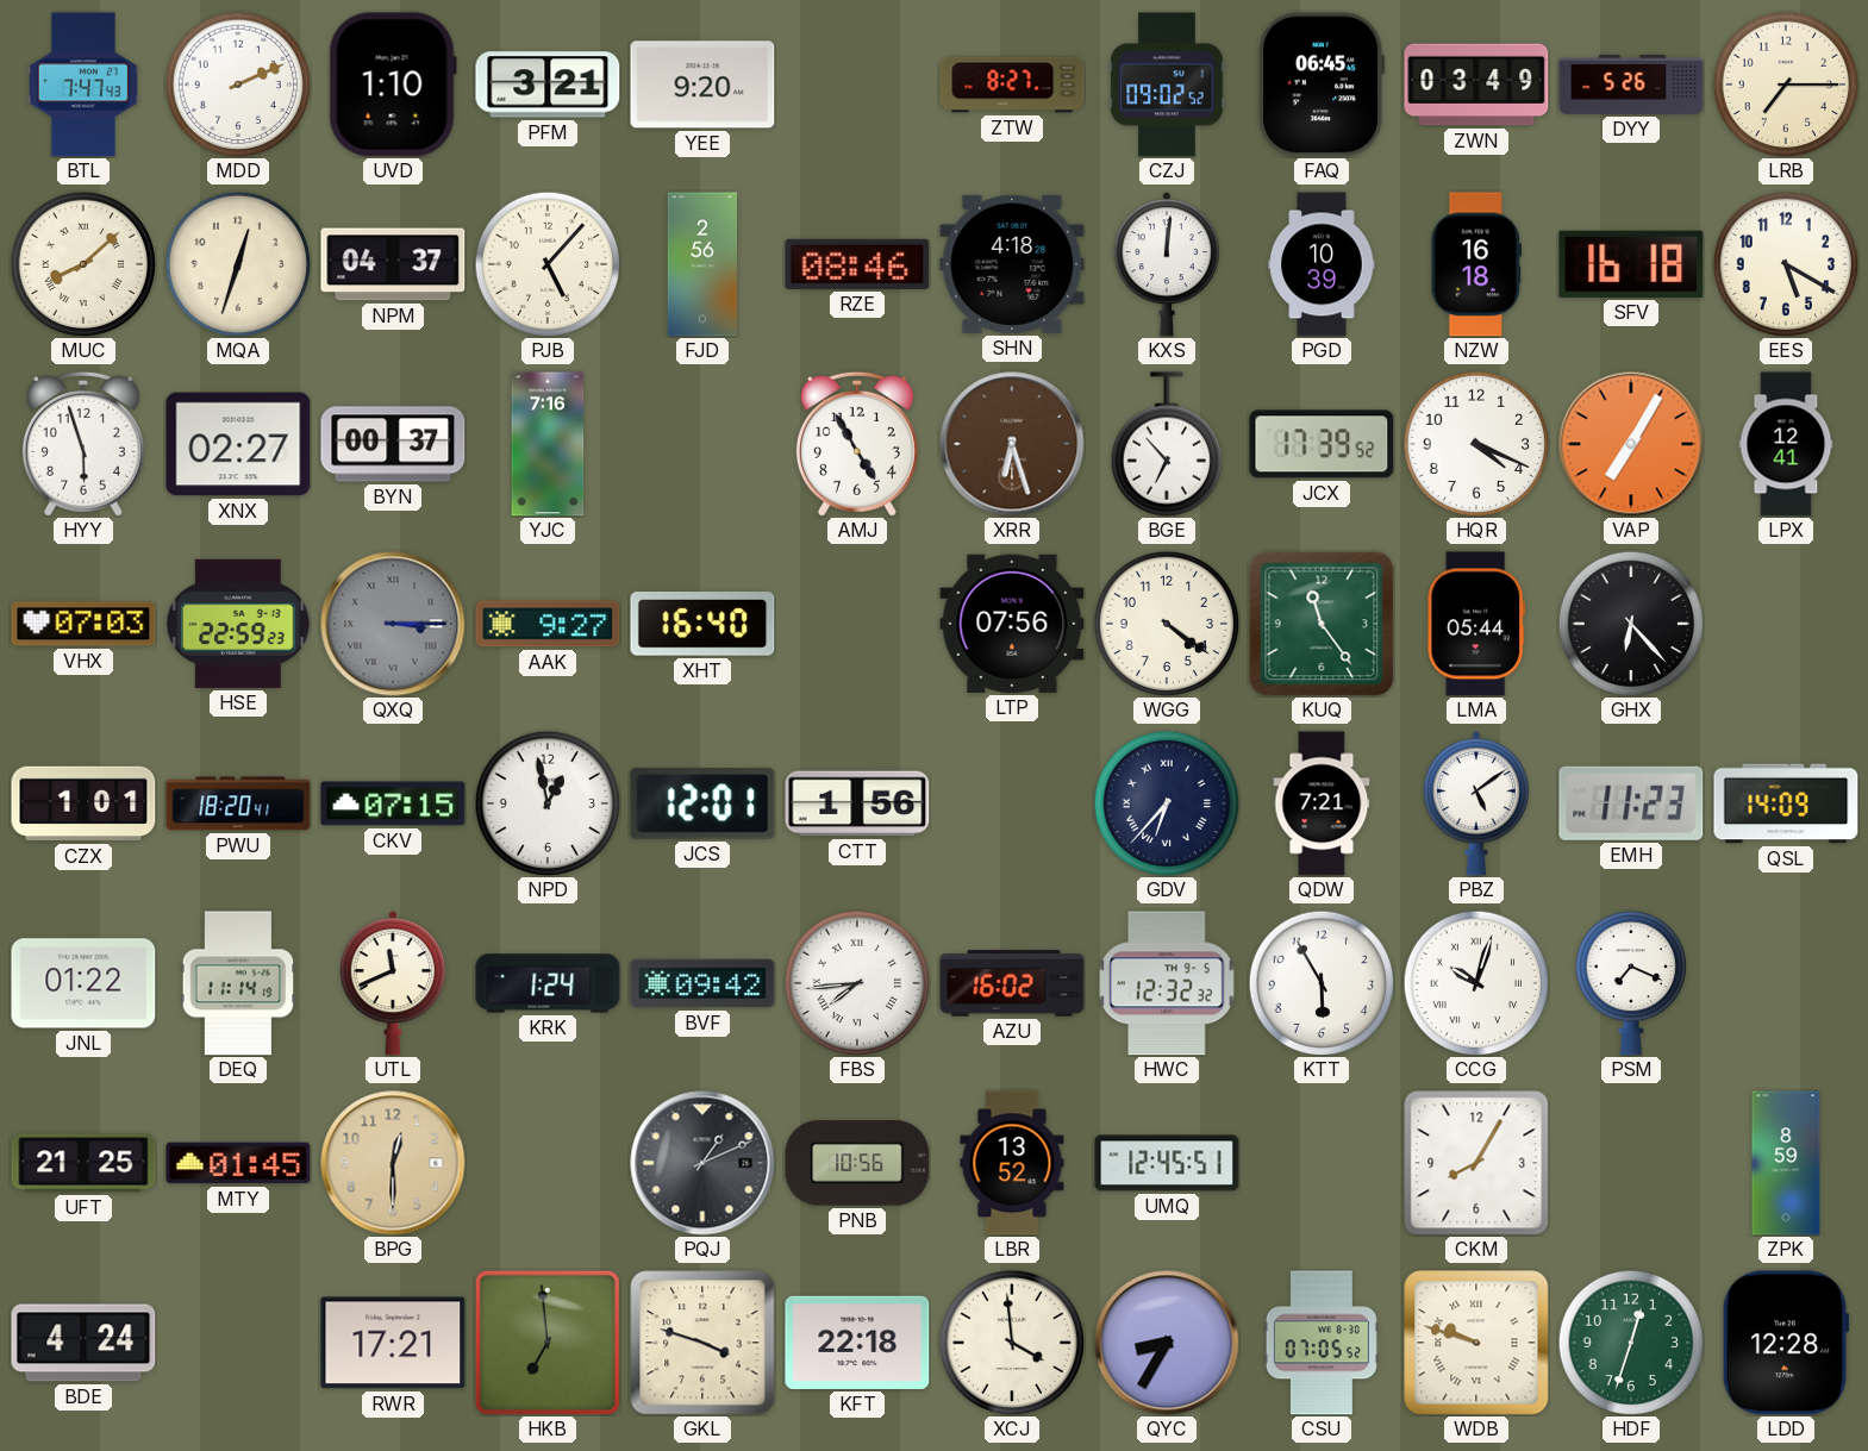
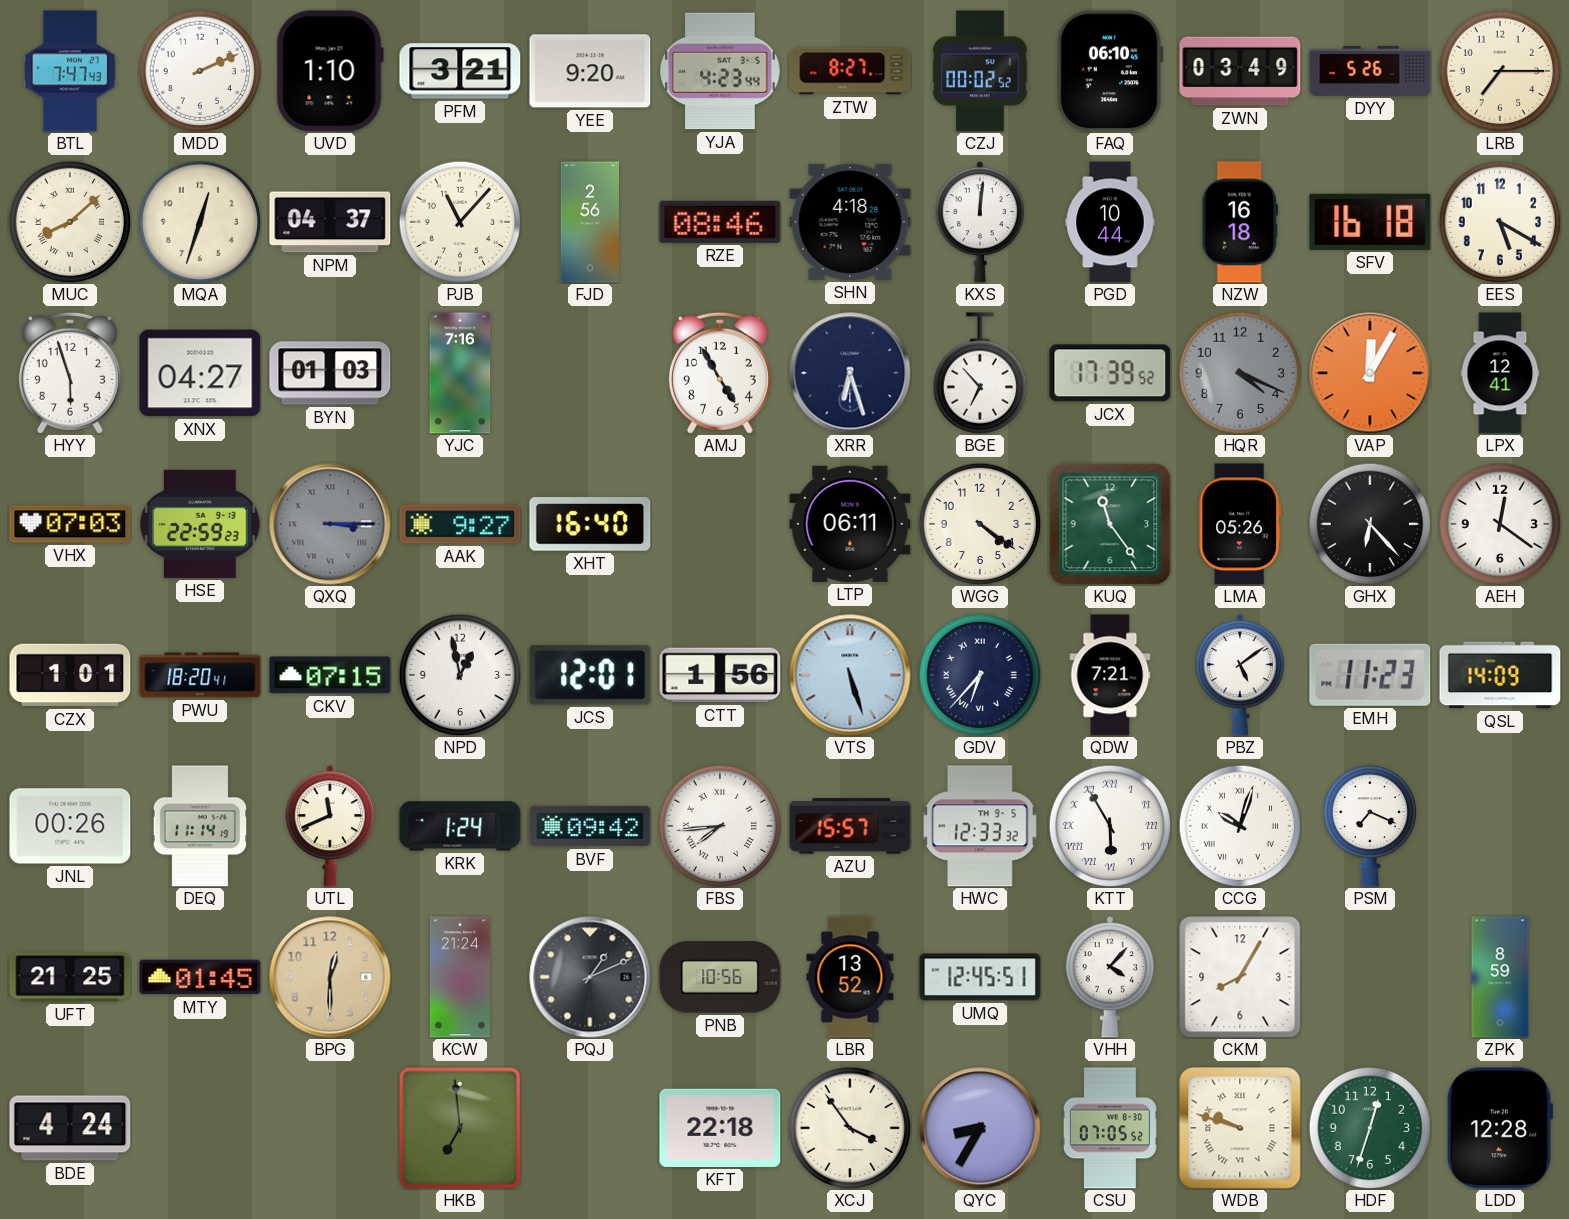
YJA: none -> 4:23 (720, 71)
CZJ: 09:02 -> 00:02 (980, 71)
FAQ: 06:45 -> 06:10 (1110, 71)
PJB: 5:07 -> 11:07 (460, 222)
PGD: 10:39 -> 10:44 (1110, 222)
XNX: 02:27 -> 04:27 (200, 373)
BYN: 00:37 -> 01:03 (330, 373)
XRR dial: brown -> navy (850, 373)
HQR dial: white -> grey (1240, 373)
VAP: 7:05 -> 12:05 (1370, 373)
LTP: 07:56 -> 06:11 (850, 524)
LMA: 05:44 -> 05:26 (1240, 524)
AEH: none -> 12:21 (1500, 524)
VTS: none -> 5:27 (850, 675)
JNL: 01:22 -> 00:26 (70, 826)
AZU: 16:02 -> 15:57 (850, 826)
HWC: 12:32 -> 12:33 (980, 826)
KTT numerals: Arabic -> Roman (1110, 826)
KCW: none -> 21:24 (460, 977)
VHH: none -> 4:07 (1110, 977)
RWR: 17:21 -> none (393, 1343)
GKL: 3:48 -> none (702, 1343)
XCJ: 3:59 -> 3:54 (850, 1128)
